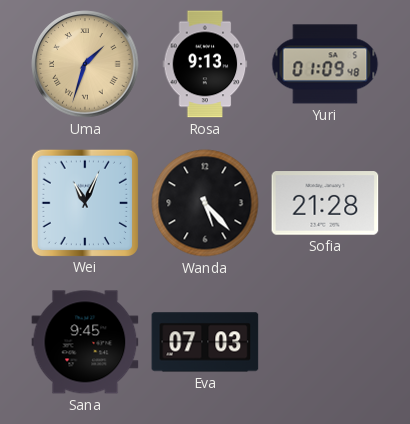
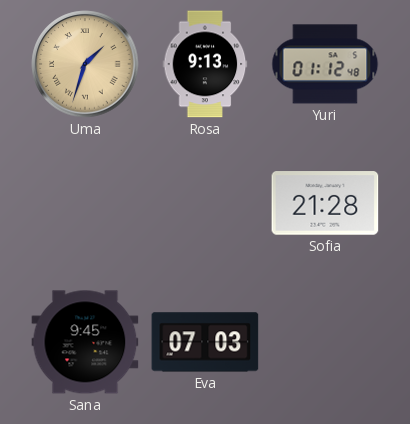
Yuri: 01:09 -> 01:12 (325, 64)
Wei: 11:04 -> none (84, 202)
Wanda: 5:23 -> none (205, 203)
